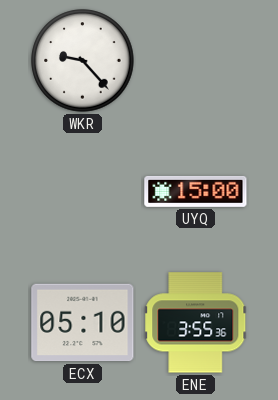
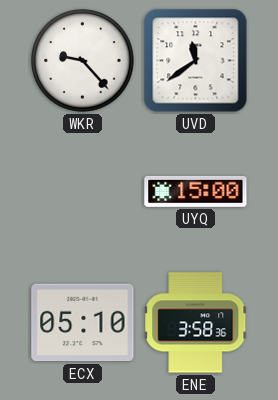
UVD: none -> 11:39 (196, 61)
ENE: 3:55 -> 3:58 (196, 323)
